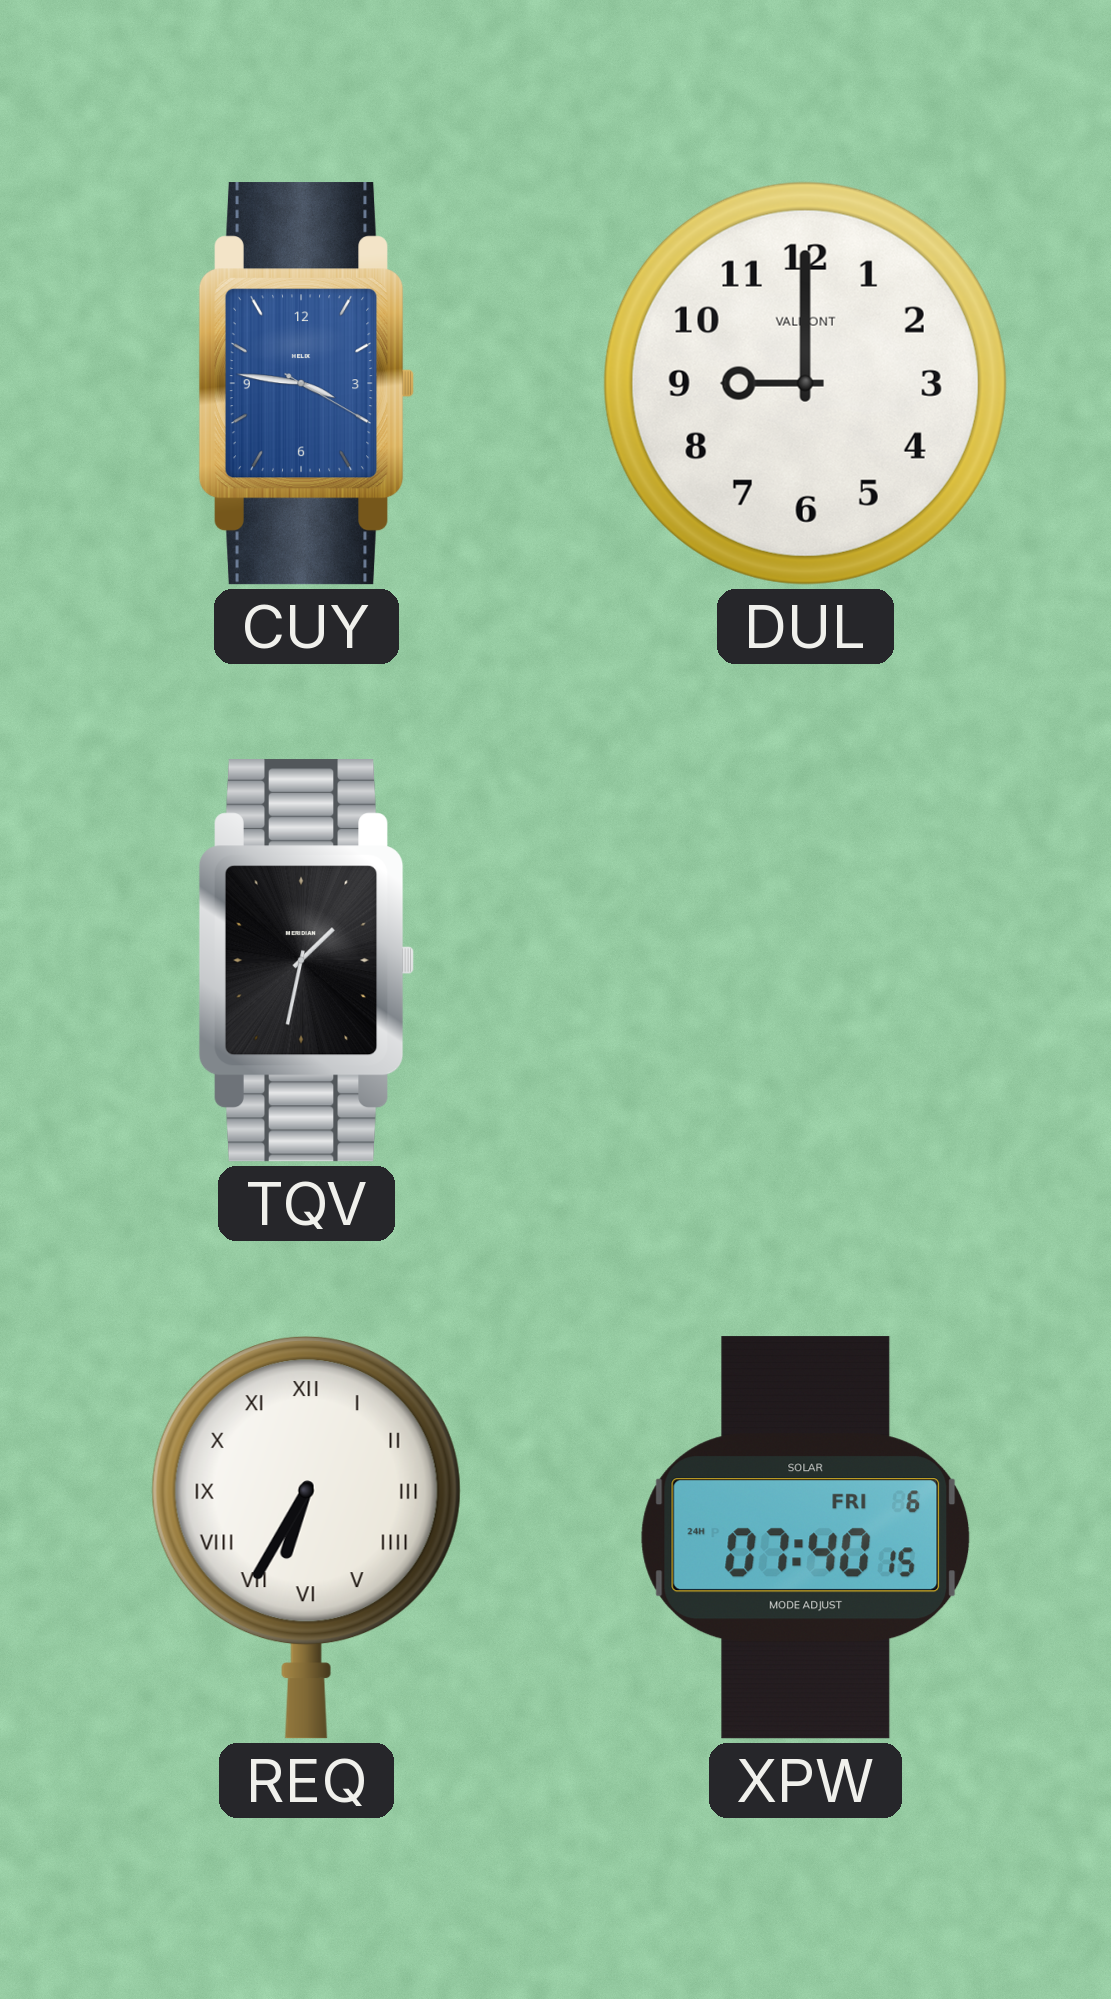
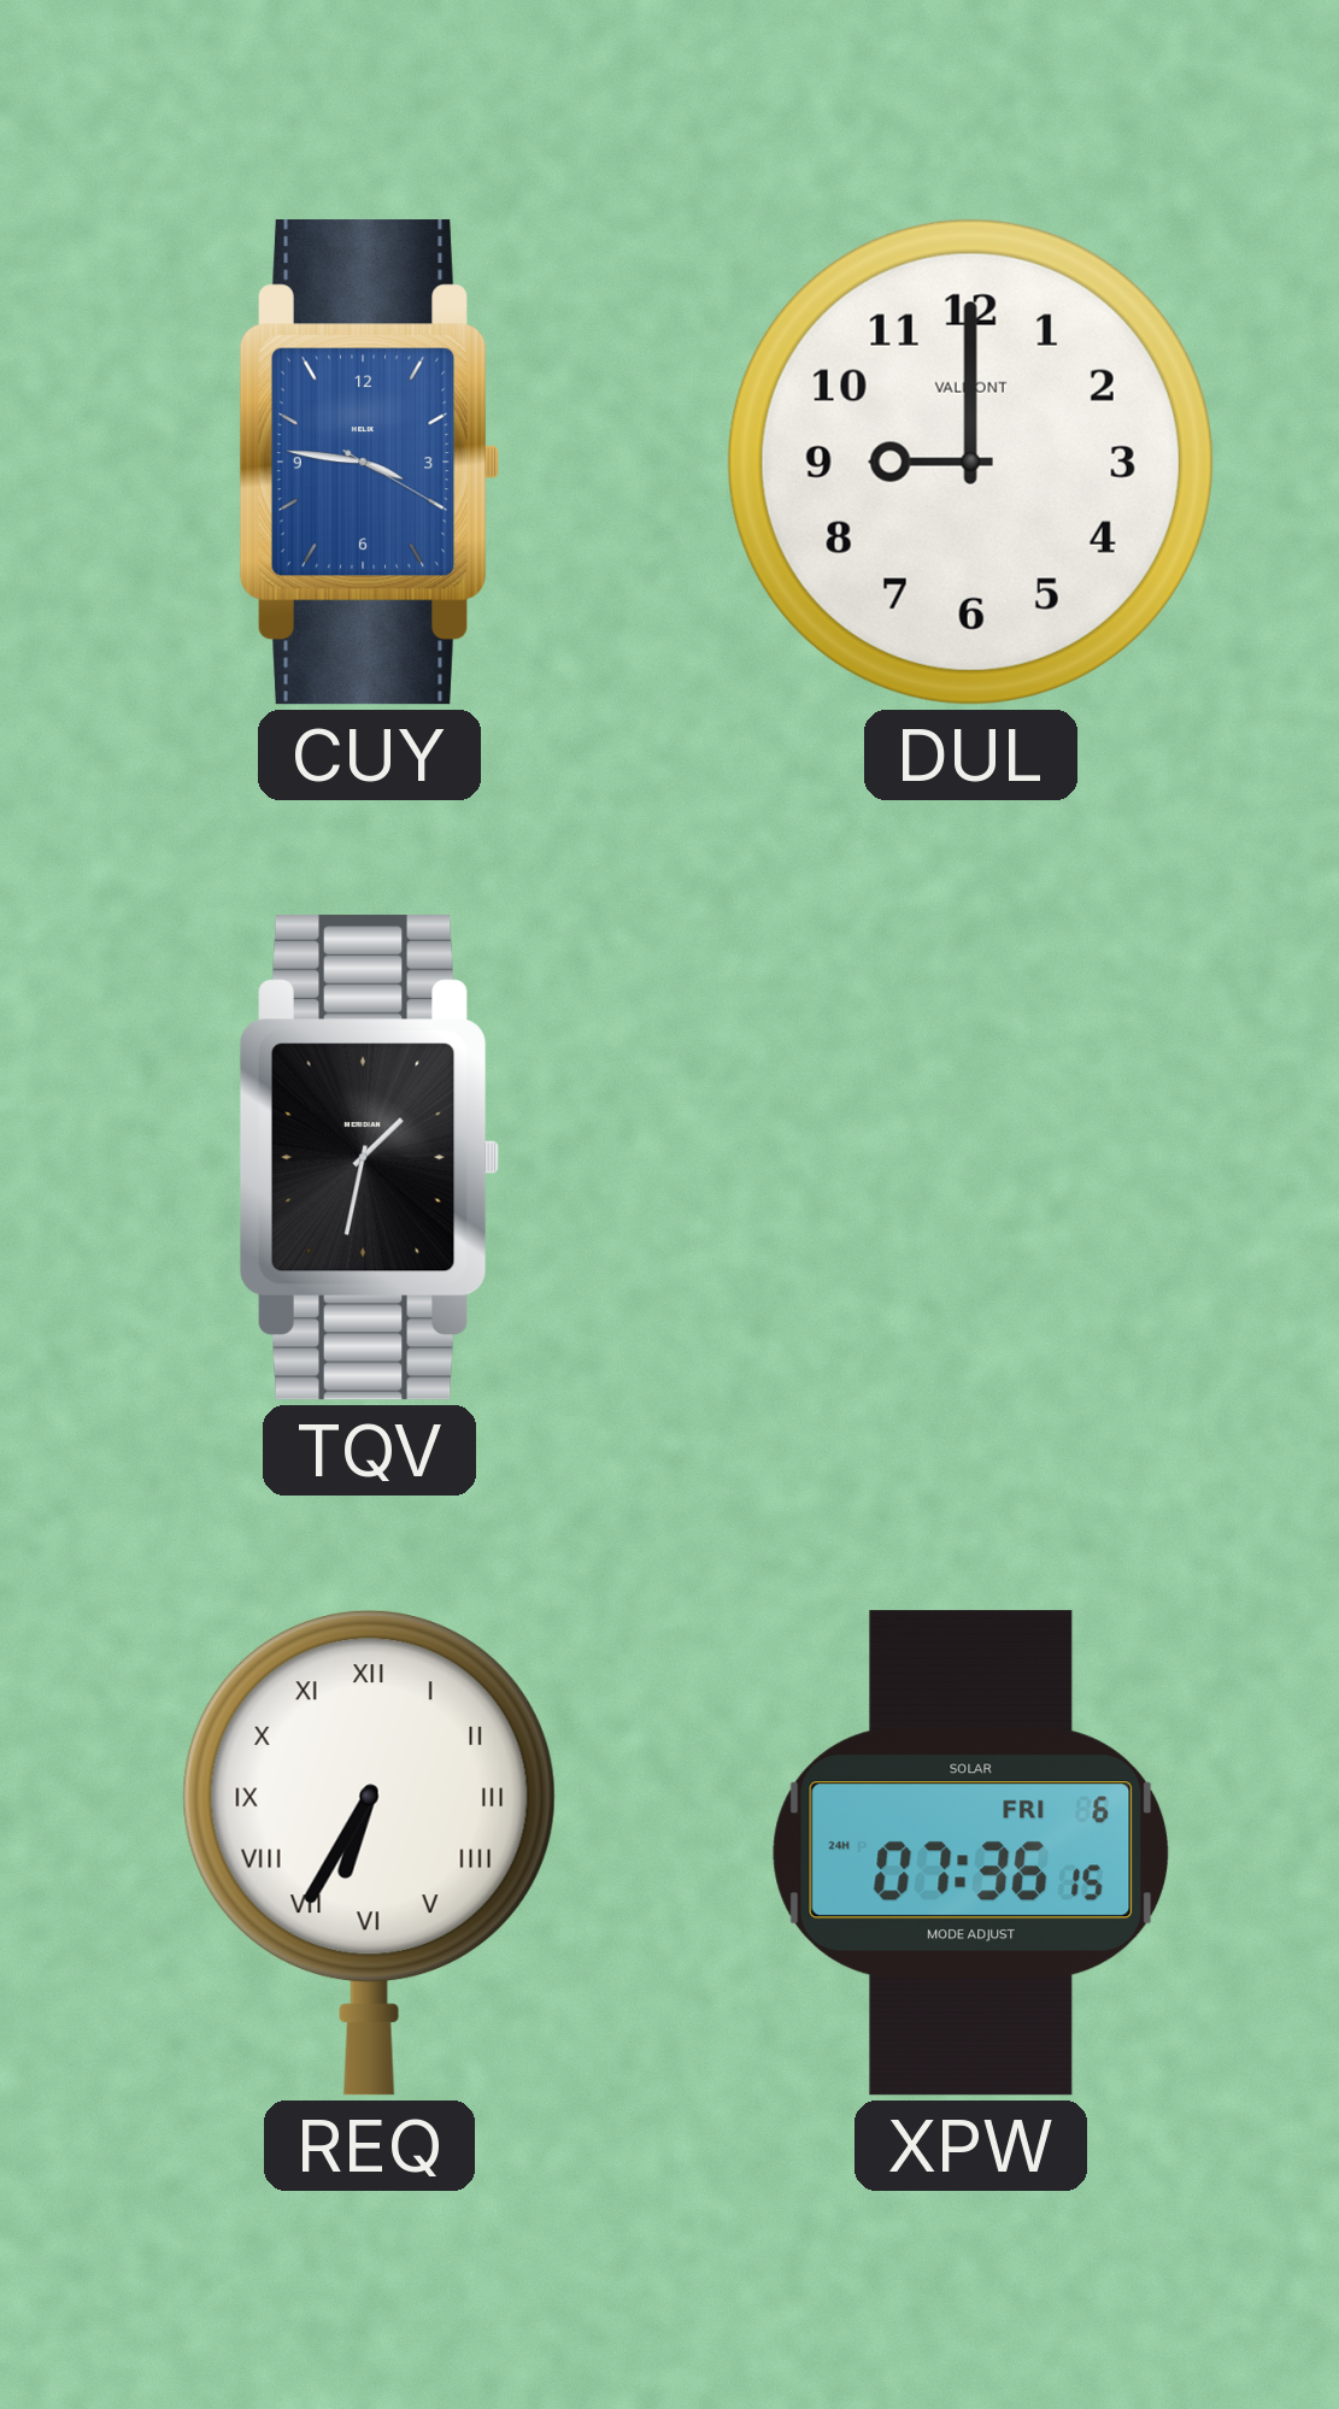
XPW: 07:40 -> 07:36 (971, 1853)
